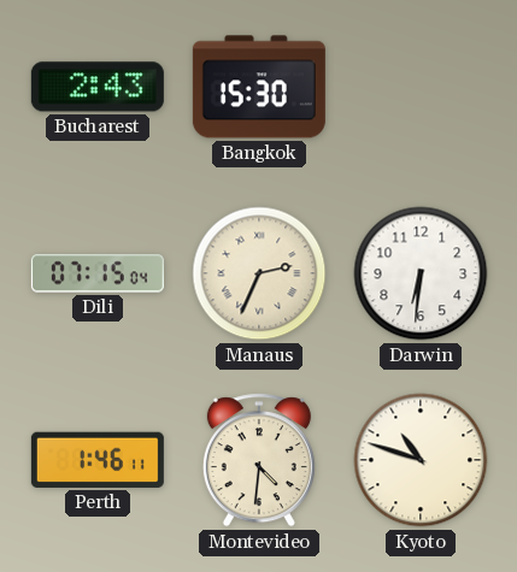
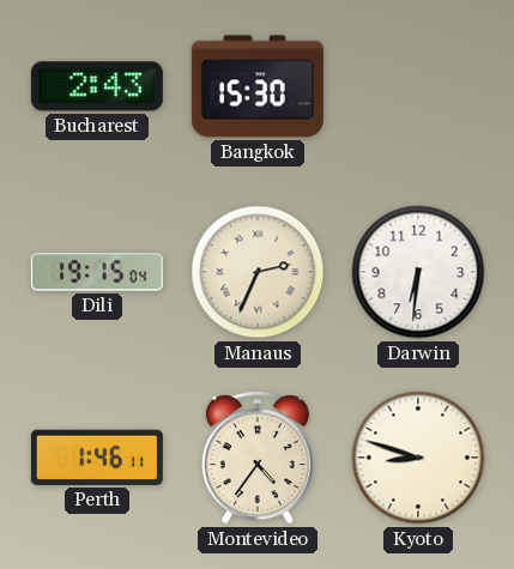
Dili: 07:15 -> 19:15 (97, 272)
Montevideo: 4:31 -> 4:36 (258, 458)
Kyoto: 10:48 -> 8:48 (418, 458)
